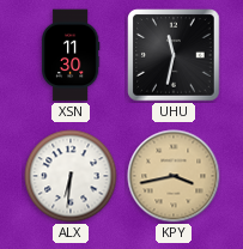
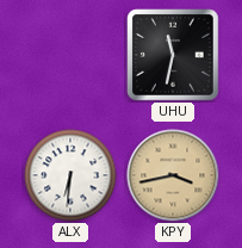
XSN: 11:30 -> none (71, 55)
